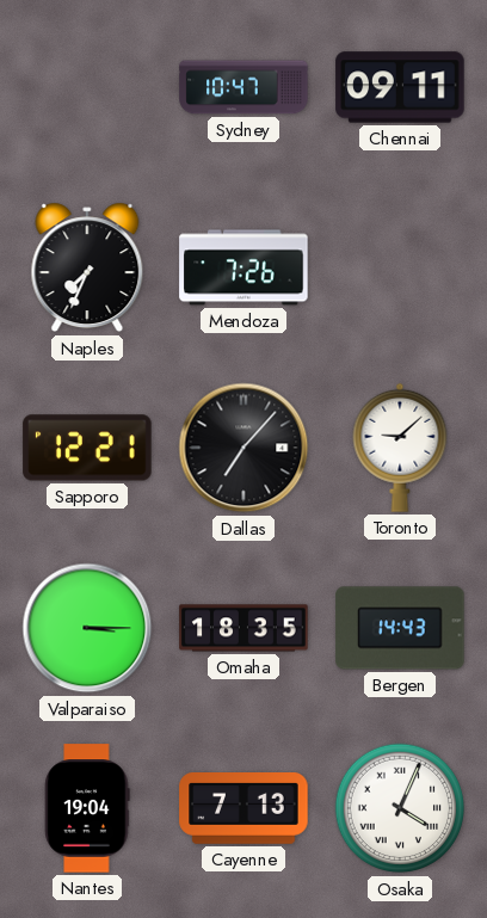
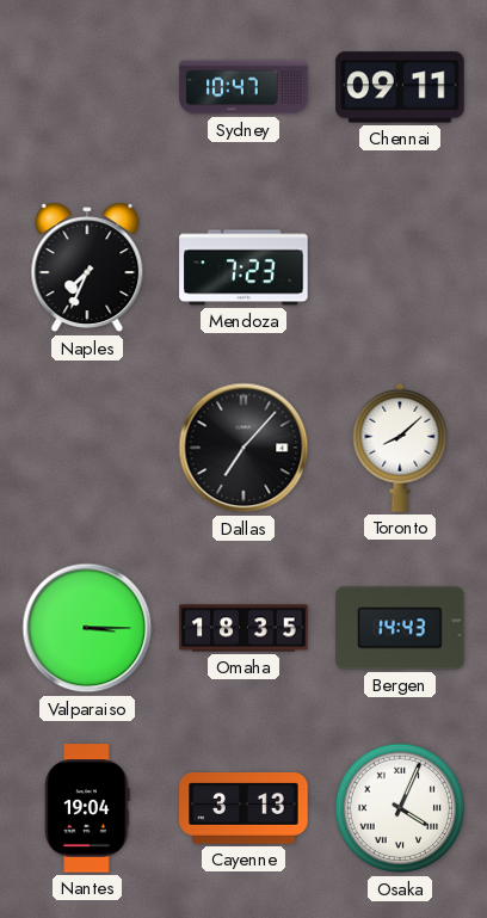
Mendoza: 7:26 -> 7:23 (243, 267)
Sapporo: 12:21 -> none (87, 448)
Toronto: 9:08 -> 8:08 (400, 448)
Cayenne: 7:13 -> 3:13 (243, 809)
